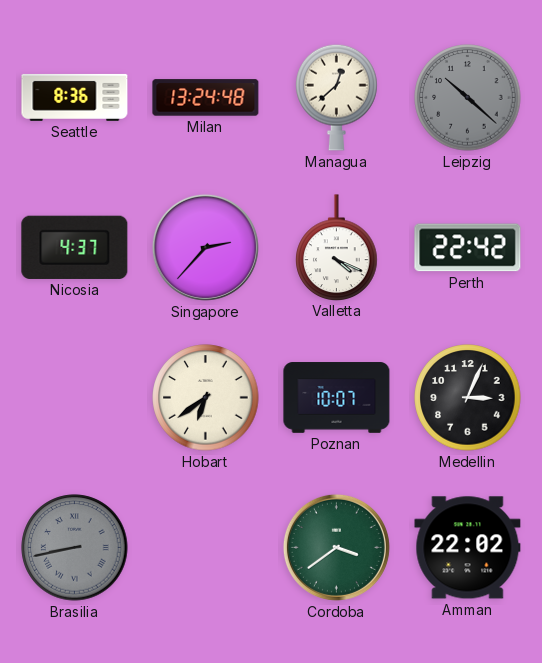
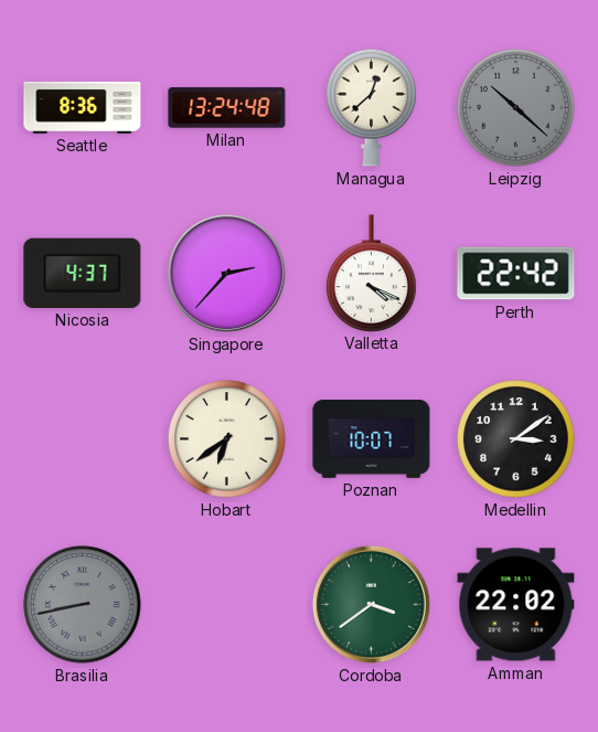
Medellin: 3:04 -> 3:09 (516, 439)
